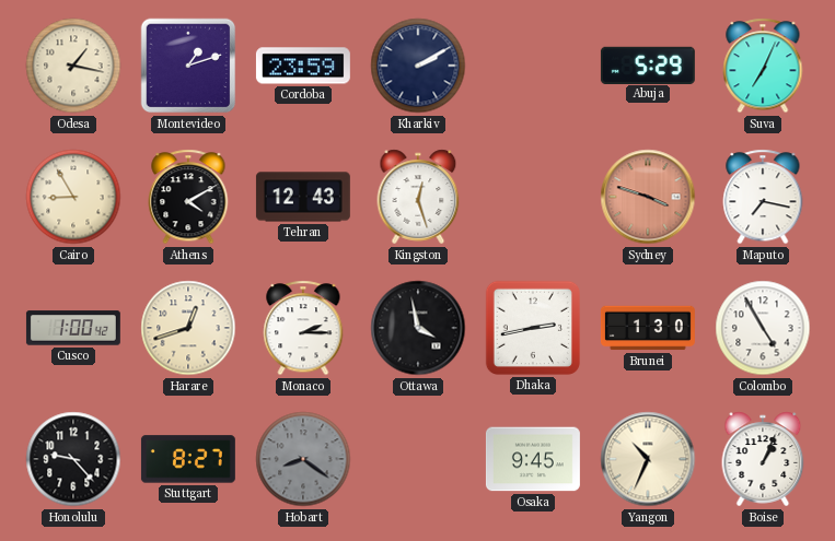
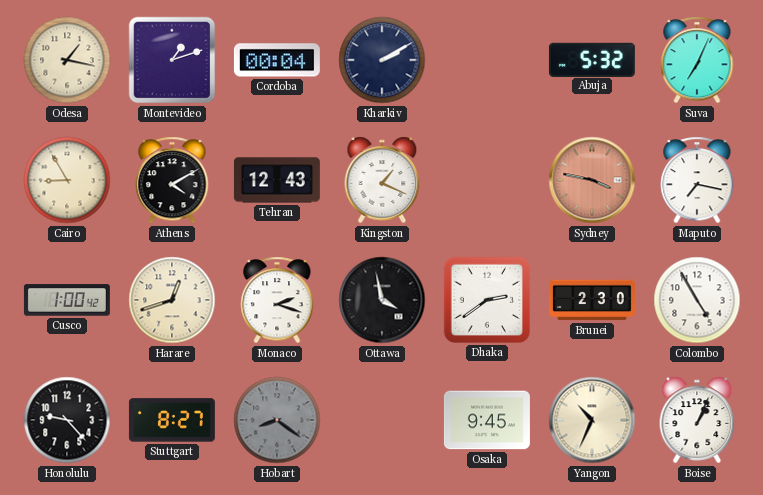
Cordoba: 23:59 -> 00:04 (277, 60)
Abuja: 5:29 -> 5:32 (592, 59)
Kingston: 12:27 -> 1:19 (382, 180)
Sydney: 3:48 -> 3:47 (592, 180)
Monaco: 2:15 -> 2:18 (277, 300)
Dhaka: 2:43 -> 2:39 (487, 300)
Brunei: 1:30 -> 2:30 (592, 300)
